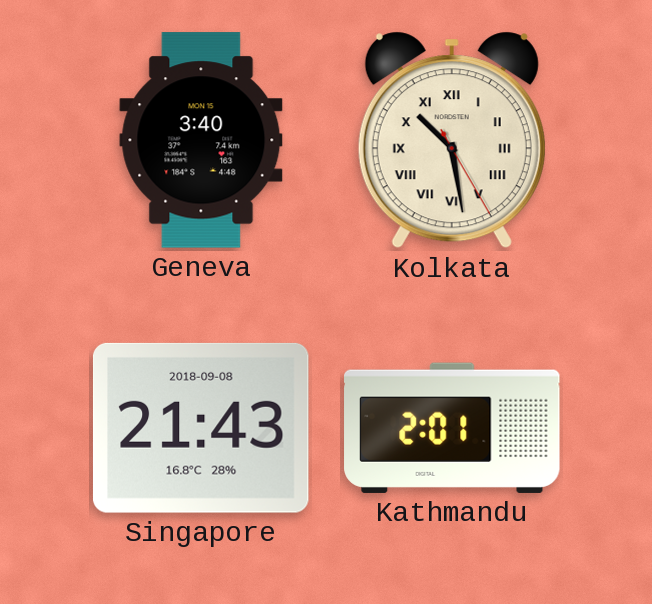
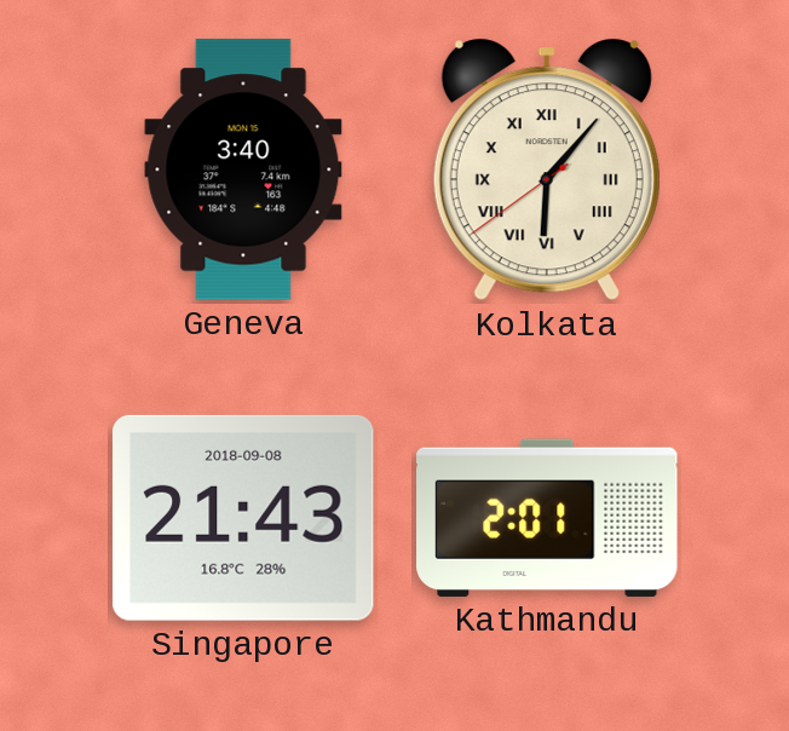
Kolkata: 10:28 -> 6:06 (547, 169)
